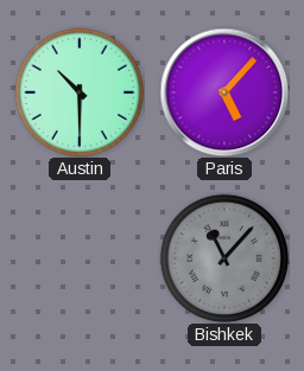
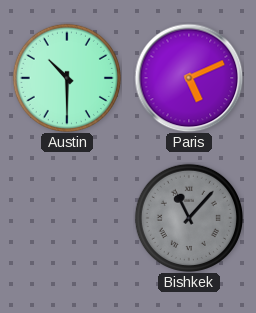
Paris: 5:07 -> 5:11 (189, 78)
